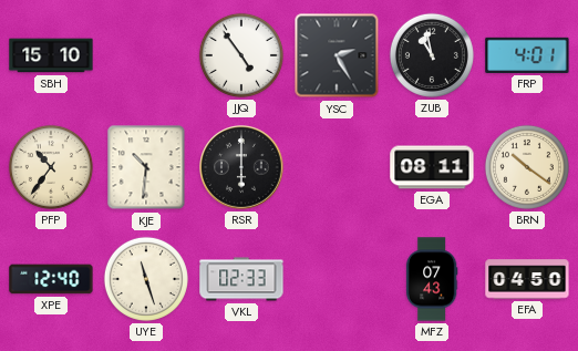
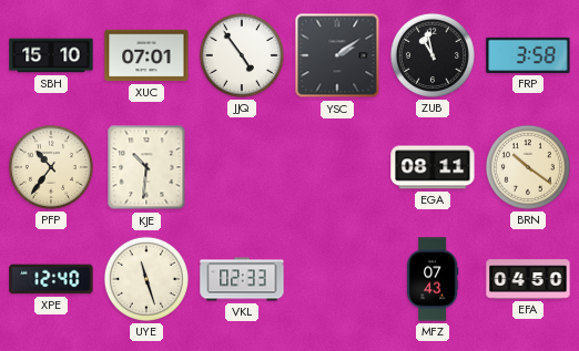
XUC: none -> 07:01 (146, 55)
YSC: 2:25 -> 2:09 (337, 55)
FRP: 4:01 -> 3:58 (528, 55)
RSR: 6:00 -> none (241, 167)
